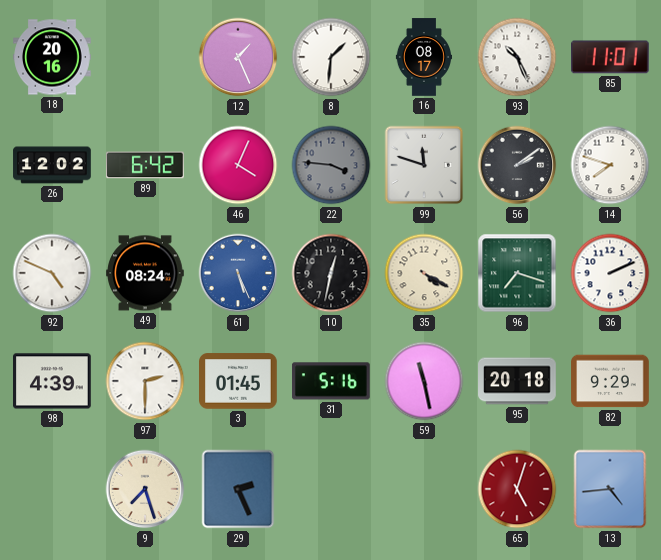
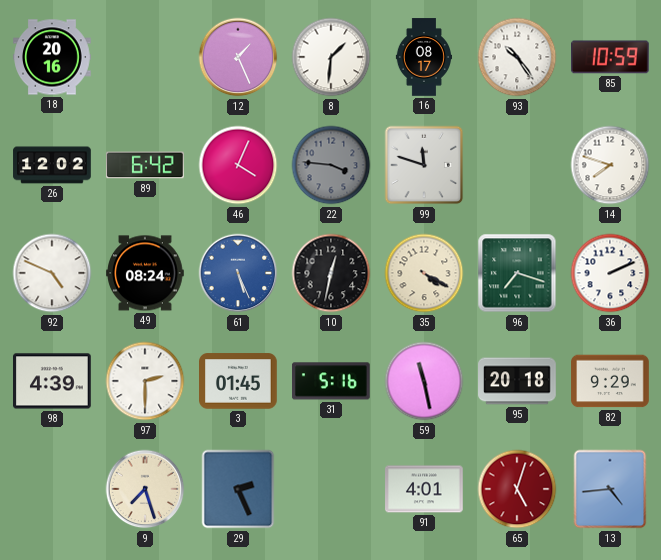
93: 10:26 -> 10:24 (517, 57)
85: 11:01 -> 10:59 (611, 57)
56: 2:09 -> none (517, 165)
91: none -> 4:01 (424, 489)
